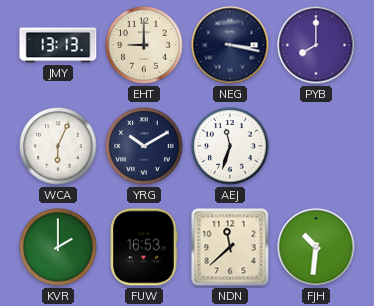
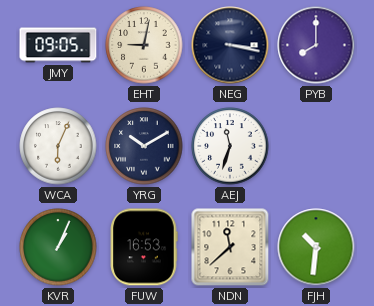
JMY: 13:13 -> 09:05 (58, 45)
EHT: 9:00 -> 9:02 (144, 45)
KVR: 2:00 -> 1:04 (58, 247)
